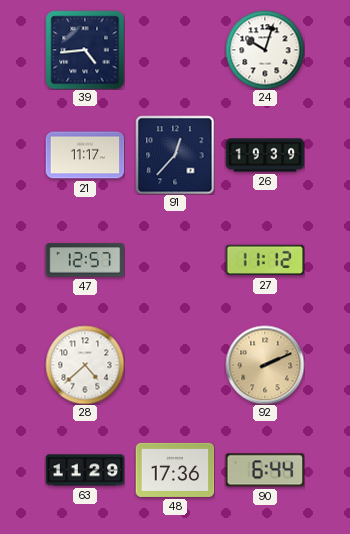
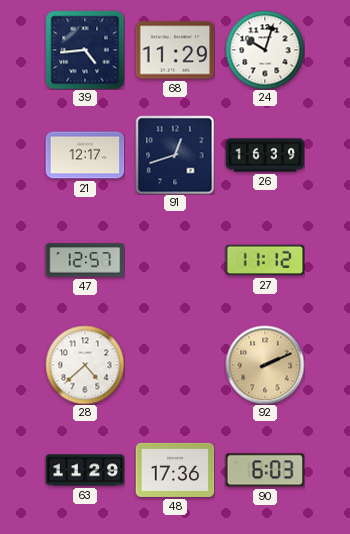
68: none -> 11:29 (175, 50)
21: 11:17 -> 12:17 (85, 155)
91: 12:37 -> 12:42 (175, 155)
26: 19:39 -> 16:39 (265, 155)
90: 6:44 -> 6:03 (265, 470)
